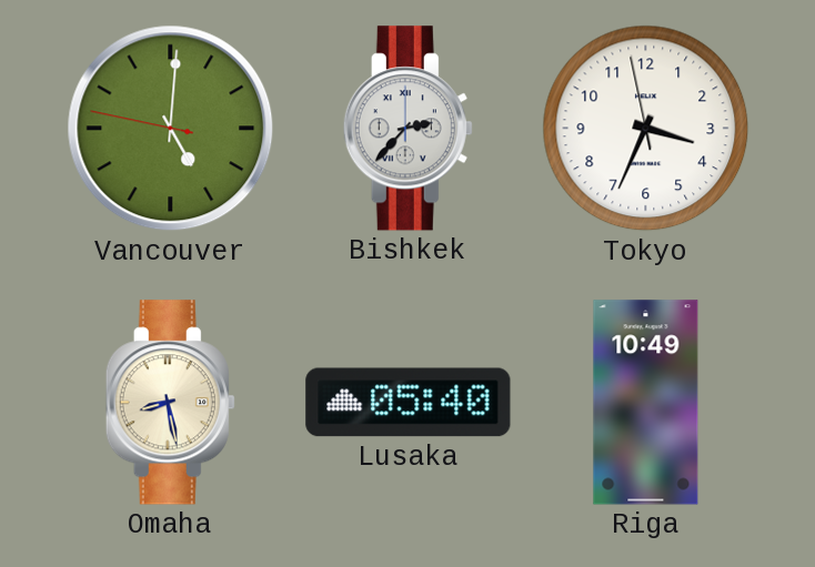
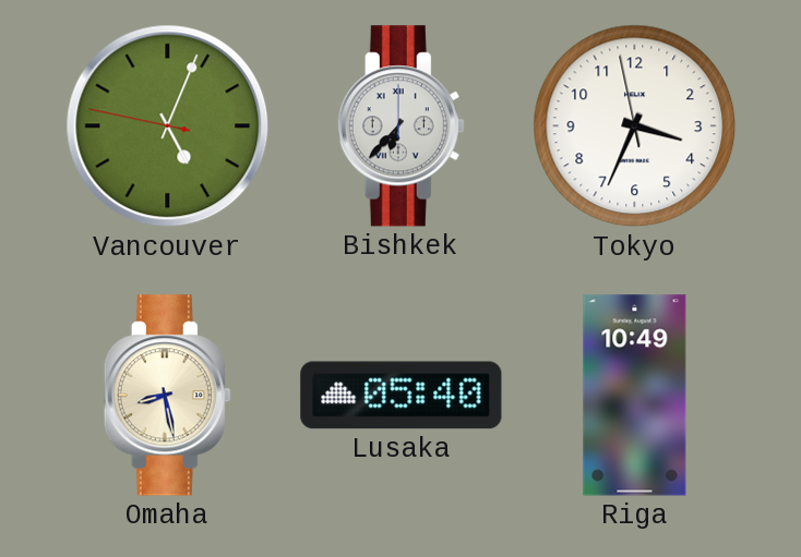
Vancouver: 5:00 -> 5:03 (168, 126)
Bishkek: 2:37 -> 6:37 (400, 126)
